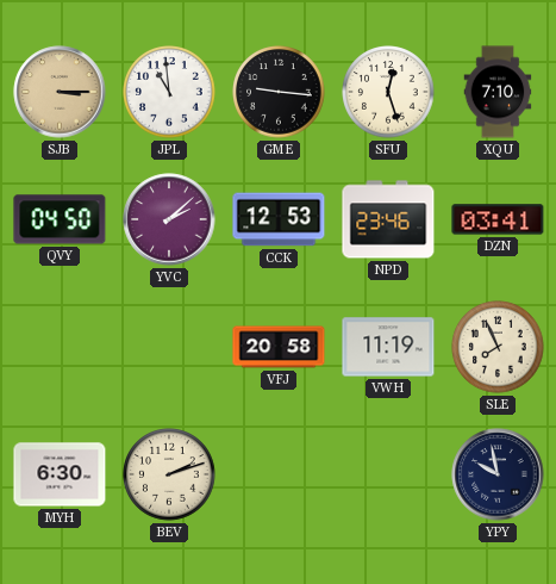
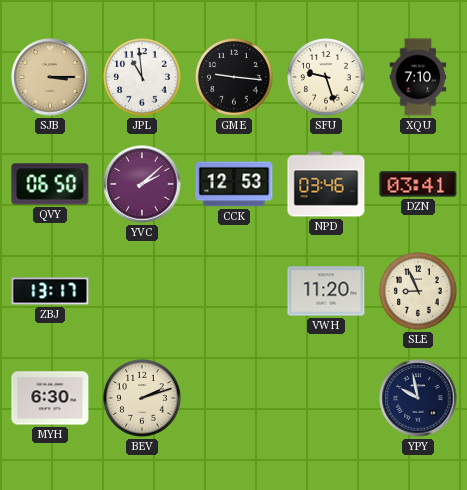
SFU: 12:27 -> 9:27 (326, 77)
QVY: 04:50 -> 06:50 (50, 184)
NPD: 23:46 -> 03:46 (326, 184)
ZBJ: none -> 13:17 (50, 291)
VFJ: 20:58 -> none (279, 347)
VWH: 11:19 -> 11:20 (326, 291)
SLE: 7:56 -> 8:56 (418, 291)
